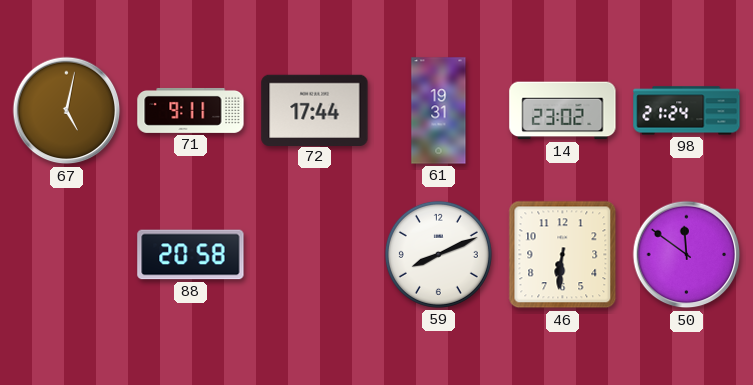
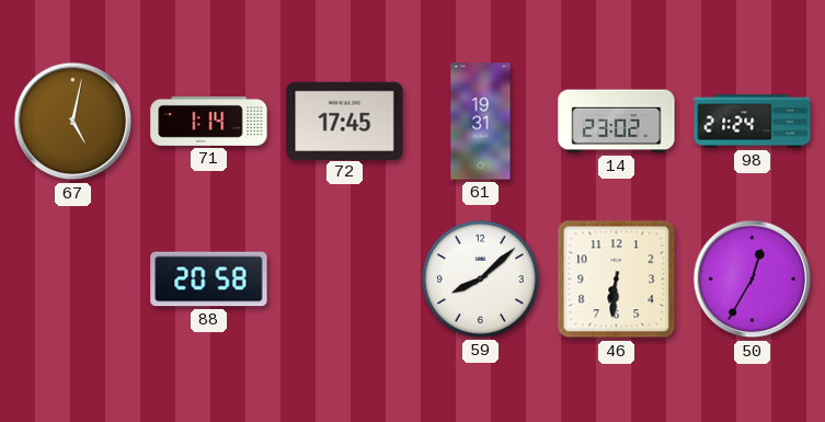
71: 9:11 -> 1:14 (209, 121)
72: 17:44 -> 17:45 (345, 121)
59: 8:11 -> 8:08 (480, 278)
50: 11:51 -> 12:35 (753, 280)
